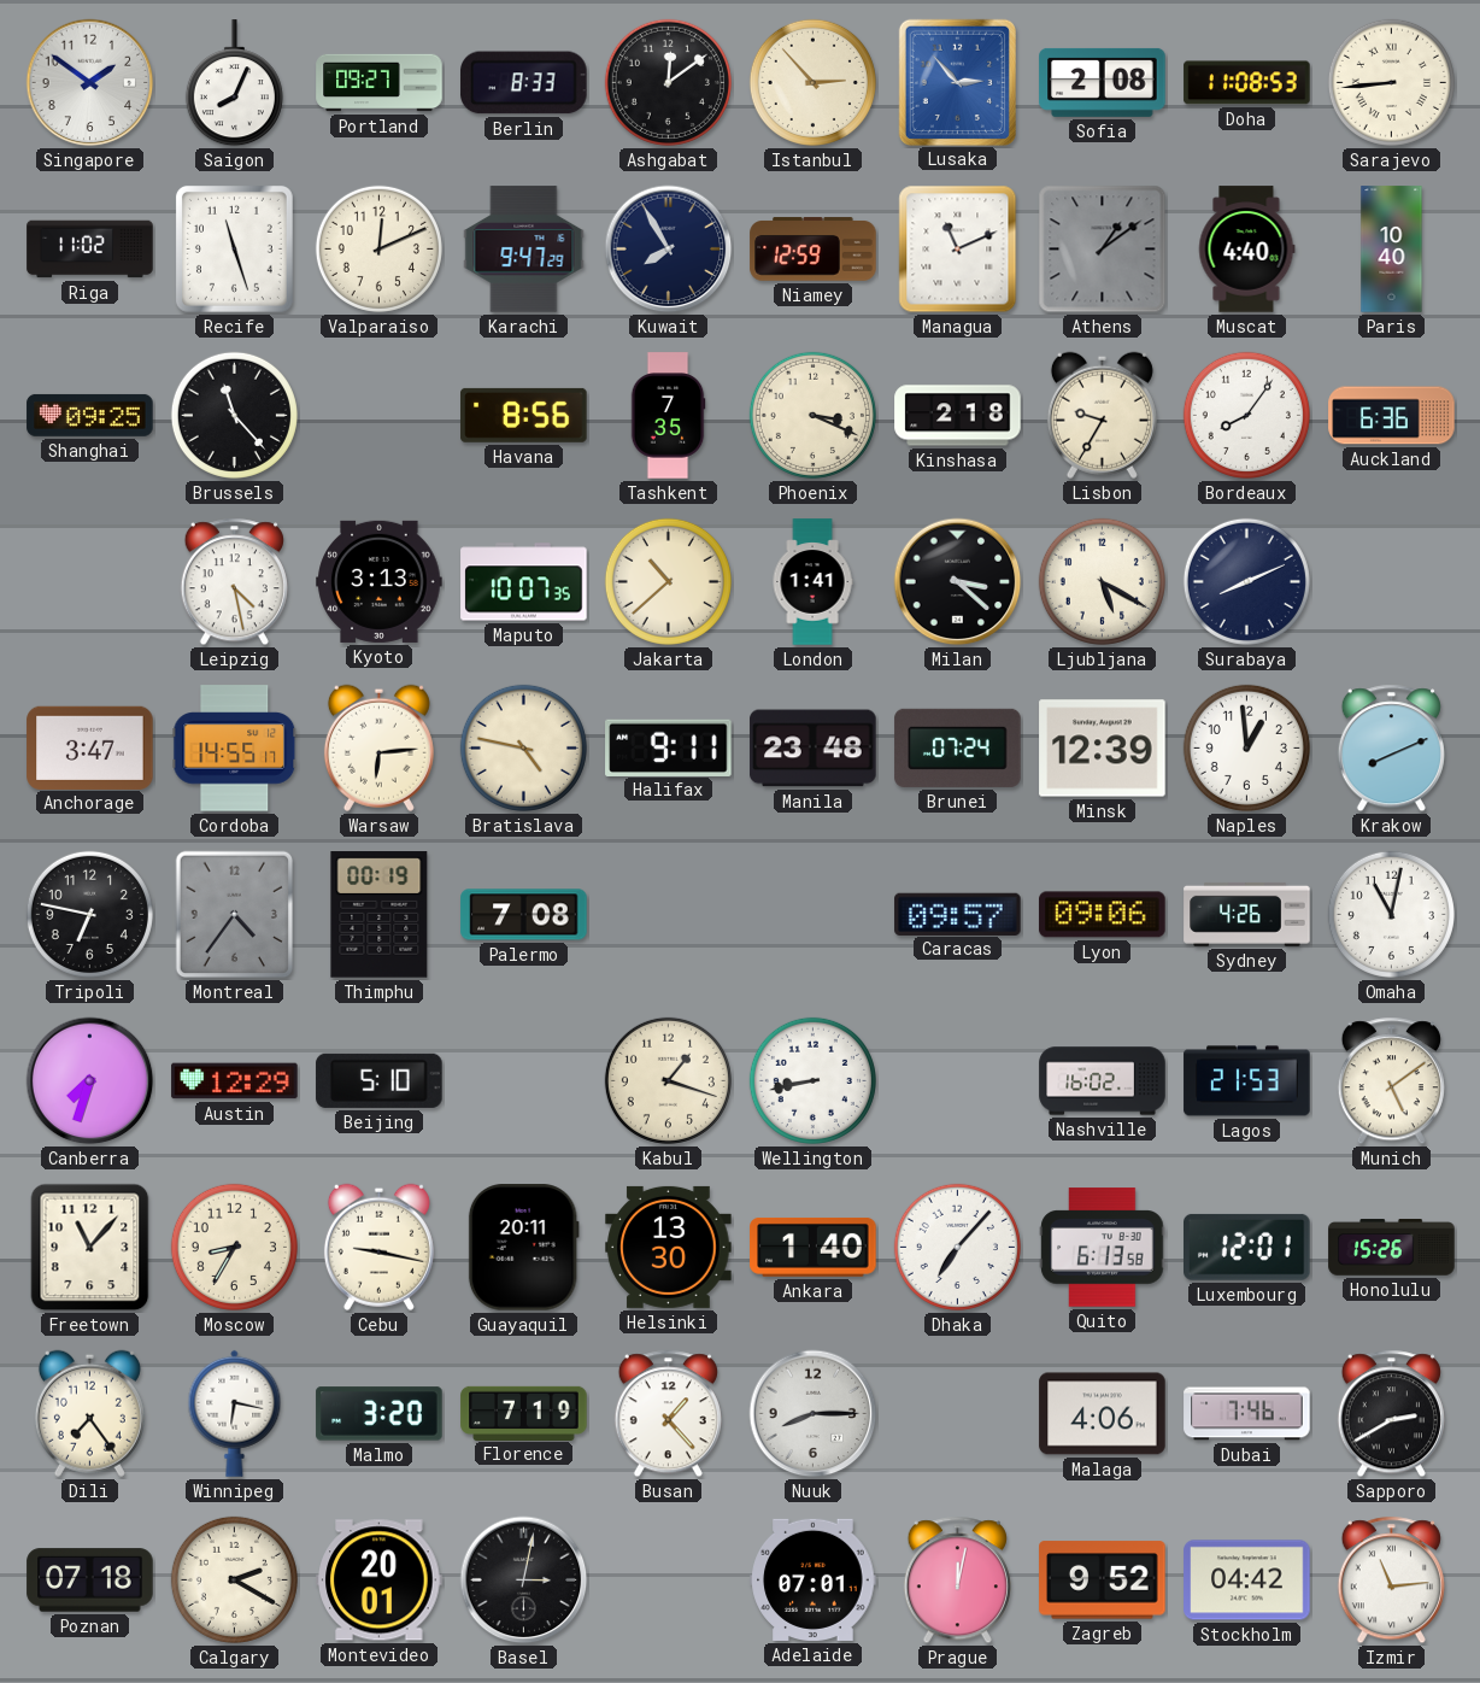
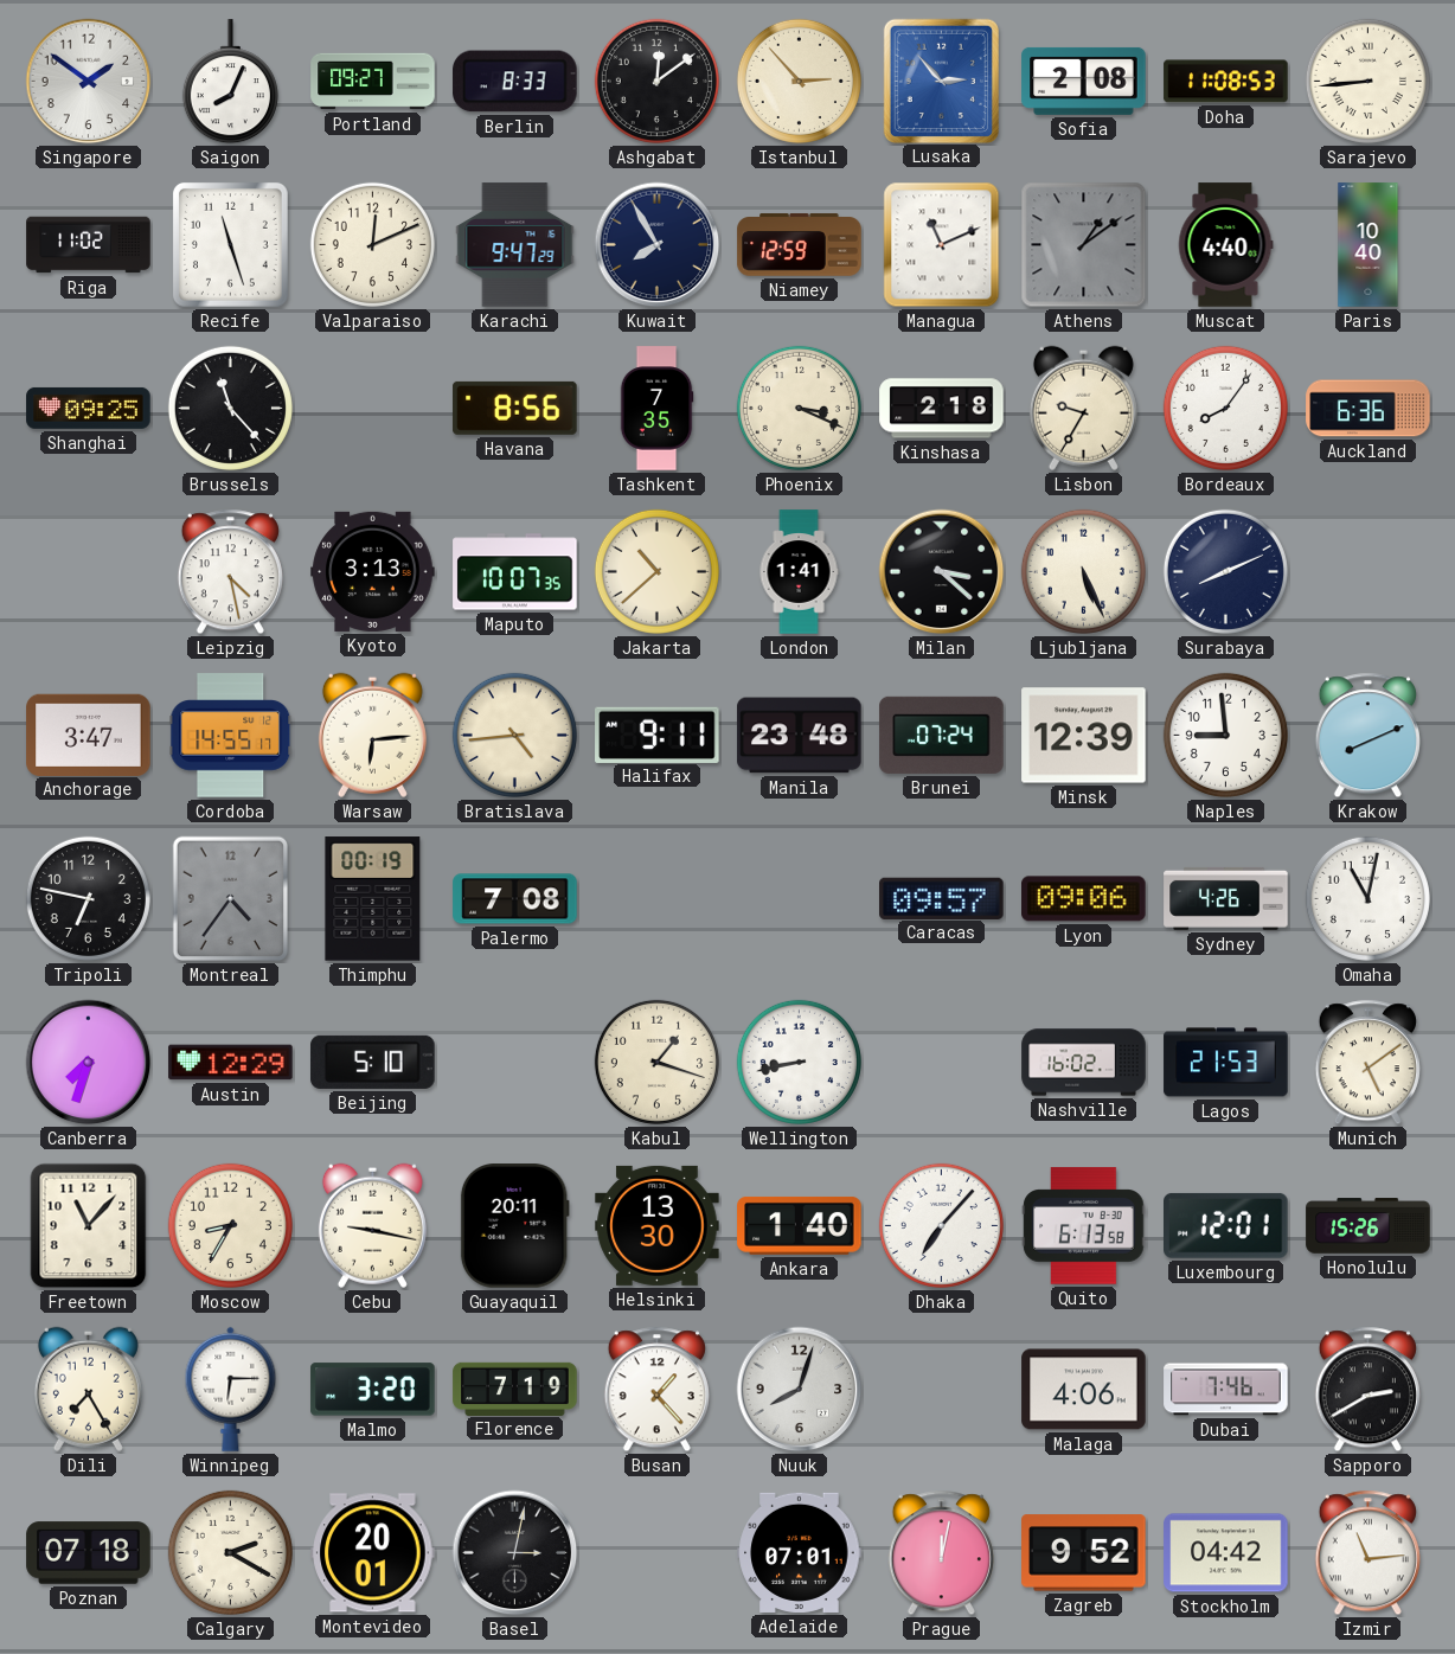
Ljubljana: 5:20 -> 5:26 (1083, 571)
Bratislava: 4:47 -> 4:44 (514, 735)
Naples: 12:59 -> 8:59 (1225, 735)
Dili: 7:24 -> 7:25 (88, 1389)
Winnipeg: 6:17 -> 6:15 (231, 1389)
Nuuk: 8:15 -> 8:03 (800, 1390)
